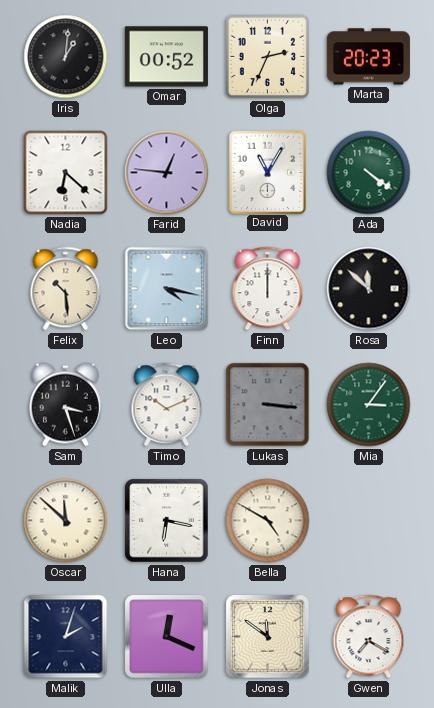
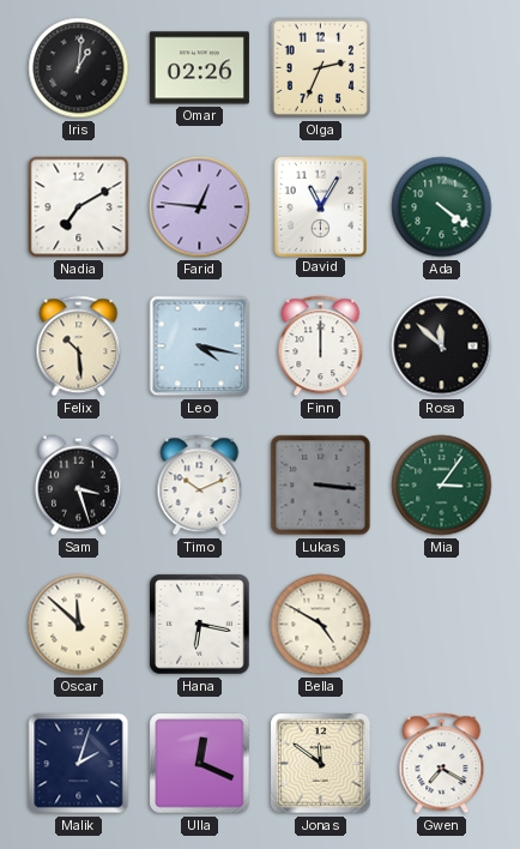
Omar: 00:52 -> 02:26 (199, 68)
Marta: 20:23 -> none (368, 57)
Nadia: 6:22 -> 7:10 (79, 207)
